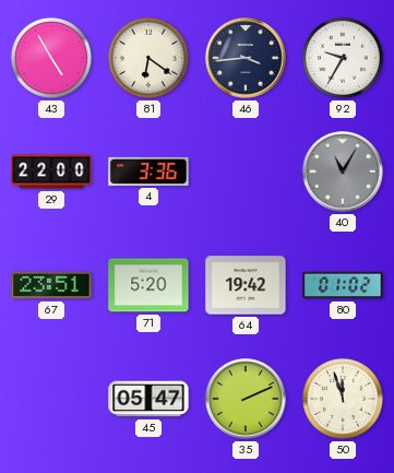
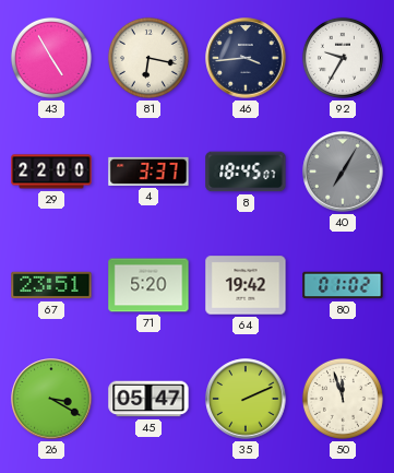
81: 6:21 -> 6:17 (148, 58)
4: 3:36 -> 3:37 (148, 172)
8: none -> 18:45 (246, 172)
40: 11:05 -> 7:05 (343, 172)
26: none -> 3:20 (51, 399)
